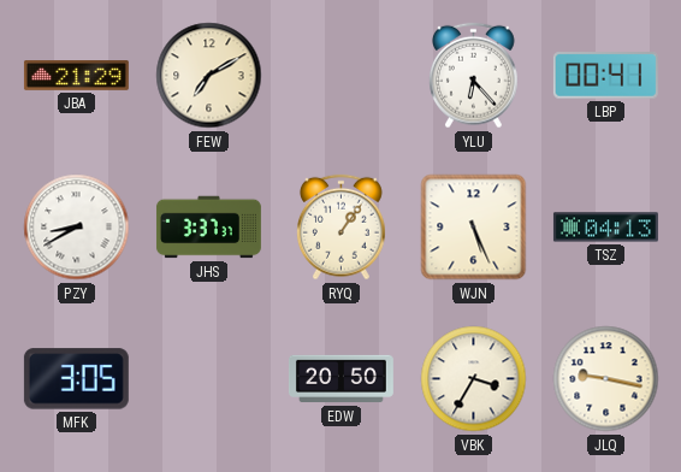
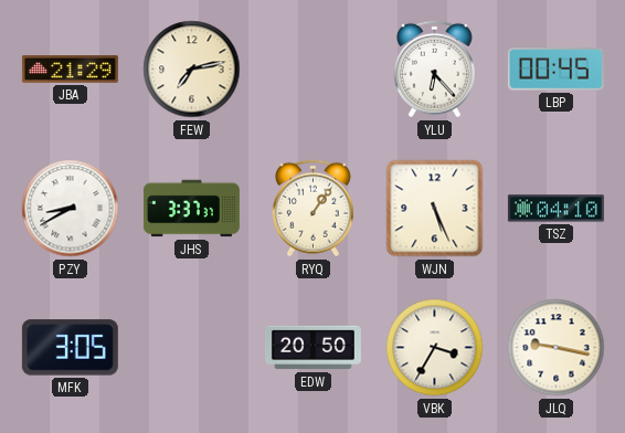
FEW: 7:10 -> 7:13 (192, 70)
LBP: 00:41 -> 00:45 (555, 70)
TSZ: 04:13 -> 04:10 (555, 209)
